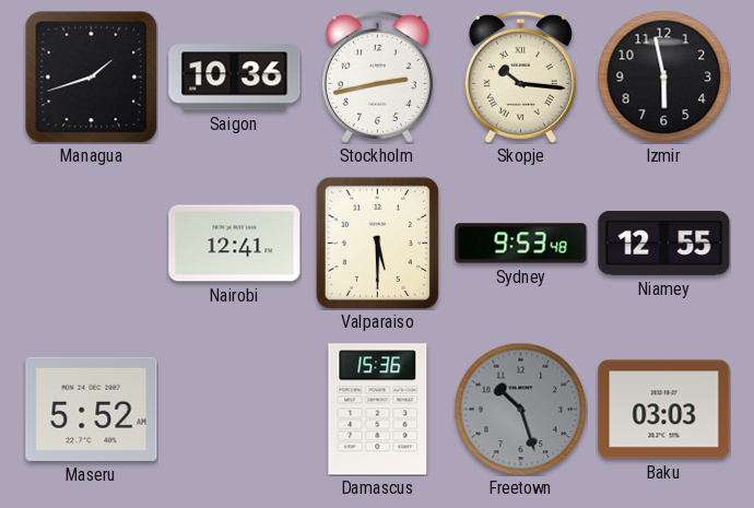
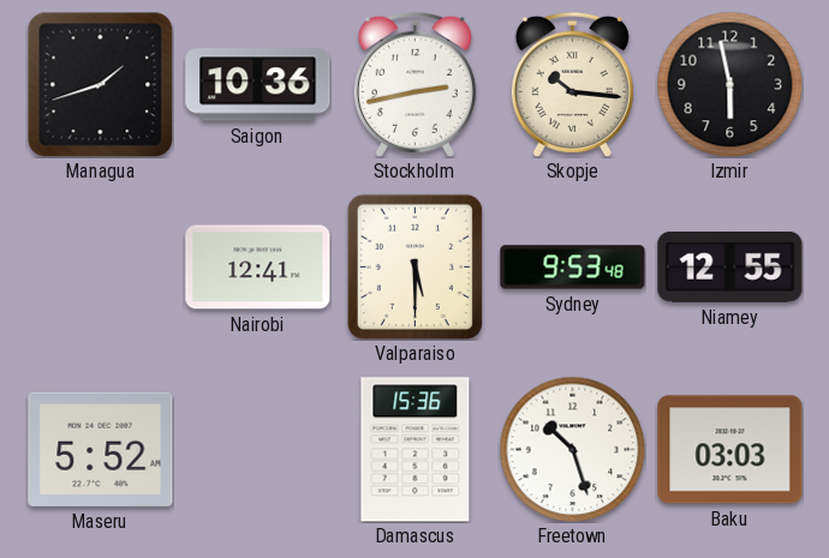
Freetown dial: grey -> white (572, 449)
